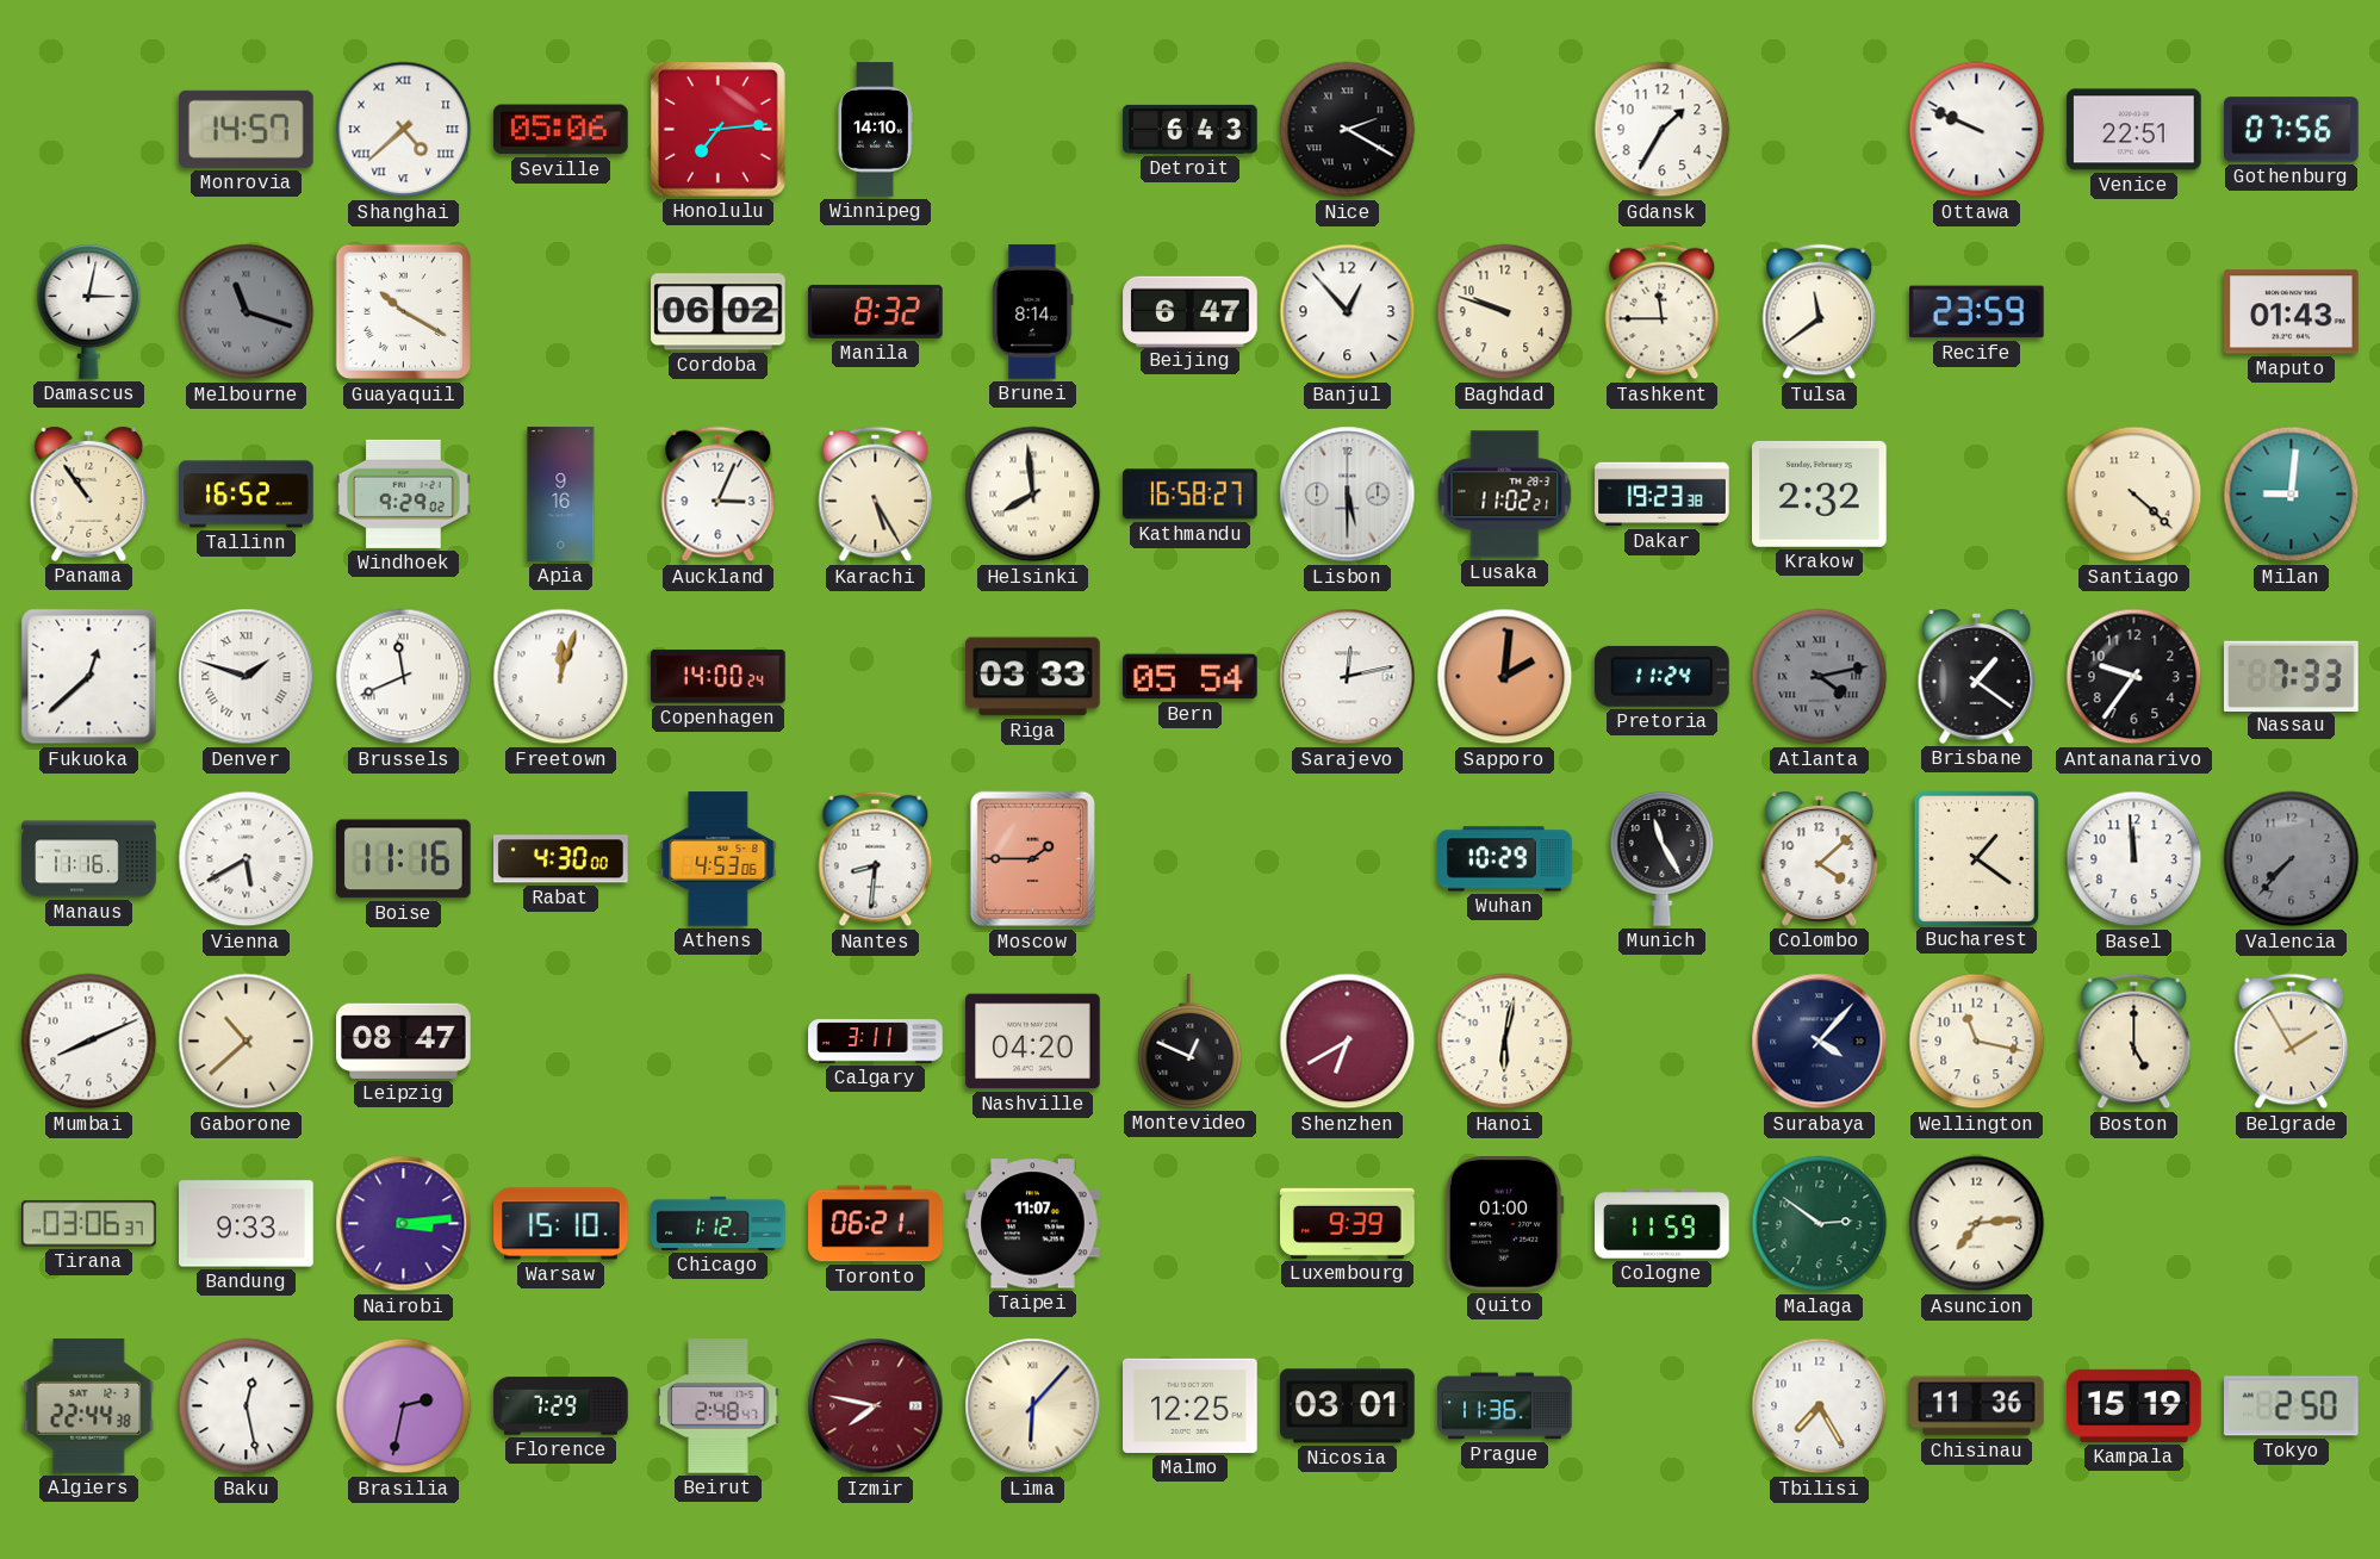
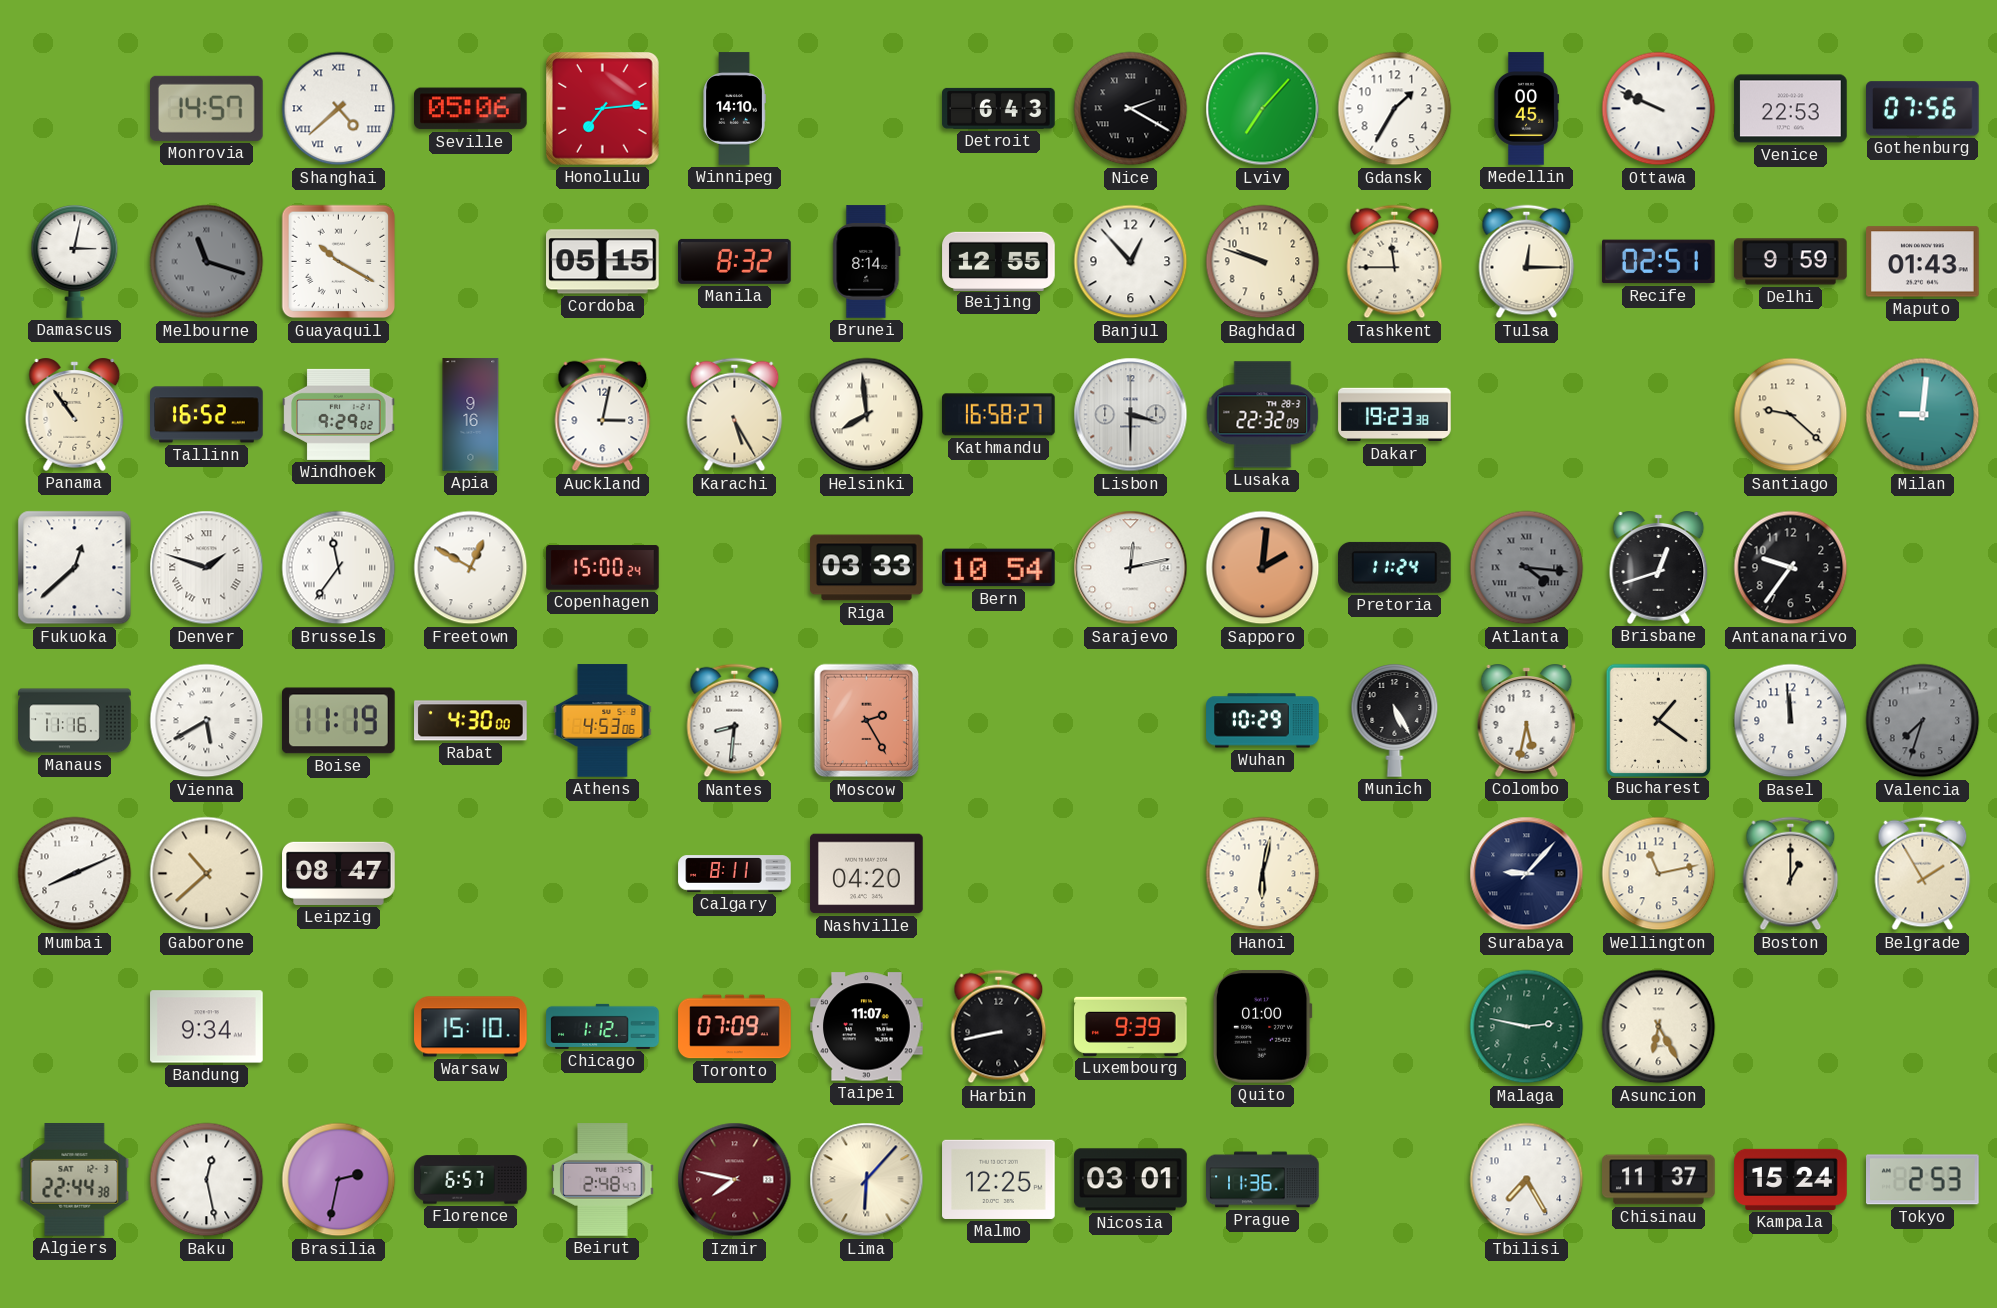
Lviv: none -> 7:07 (1263, 109)
Medellin: none -> 00:45 (1526, 109)
Venice: 22:51 -> 22:53 (1791, 109)
Cordoba: 06:02 -> 05:15 (603, 262)
Beijing: 6:47 -> 12:55 (999, 261)
Tulsa: 11:39 -> 12:15 (1527, 262)
Recife: 23:59 -> 02:51 (1659, 262)
Delhi: none -> 9:59 (1791, 262)
Auckland: 3:04 -> 3:02 (603, 415)
Lisbon: 5:30 -> 3:30 (1131, 415)
Lusaka: 11:02 -> 22:32 (1263, 415)
Krakow: 2:32 -> none (1820, 493)
Santiago: 4:22 -> 9:22 (1791, 415)
Brussels: 11:41 -> 11:36 (339, 568)
Freetown: 12:03 -> 12:50 (471, 568)
Copenhagen: 14:00 -> 15:00 (603, 568)
Bern: 05:54 -> 10:54 (999, 568)
Atlanta: 4:13 -> 4:16 (1527, 568)
Brisbane: 1:21 -> 12:42 (1659, 567)
Nassau: 7:33 -> none (2292, 676)
Boise: 11:16 -> 11:19 (339, 721)
Moscow: 1:45 -> 2:25 (867, 721)
Munich: 11:25 -> 5:25 (1395, 721)
Colombo: 4:08 -> 5:32 (1527, 720)
Valencia: 7:37 -> 7:33 (1923, 721)
Calgary: 3:11 -> 8:11 (735, 874)
Montevideo: 12:49 -> none (1191, 1042)
Shenzhen: 6:40 -> none (1348, 1042)
Surabaya: 4:07 -> 9:07 (1527, 874)
Wellington: 11:17 -> 11:13 (1659, 874)
Boston: 5:00 -> 1:00 (1791, 874)
Tirana: 03:06 -> none (89, 1224)
Bandung: 9:33 -> 9:34 (207, 1027)
Nairobi: 3:14 -> none (404, 1224)
Toronto: 06:21 -> 07:09 (735, 1027)
Harbin: none -> 8:43 (999, 1027)
Cologne: 11:59 -> none (1663, 1224)
Malaga: 2:51 -> 2:47 (1527, 1027)
Asuncion: 7:14 -> 6:25 (1659, 1027)
Florence: 7:29 -> 6:57 (471, 1180)
Chisinau: 11:36 -> 11:37 (1659, 1180)
Kampala: 15:19 -> 15:24 (1791, 1179)
Tokyo: 2:50 -> 2:53 (1923, 1180)
